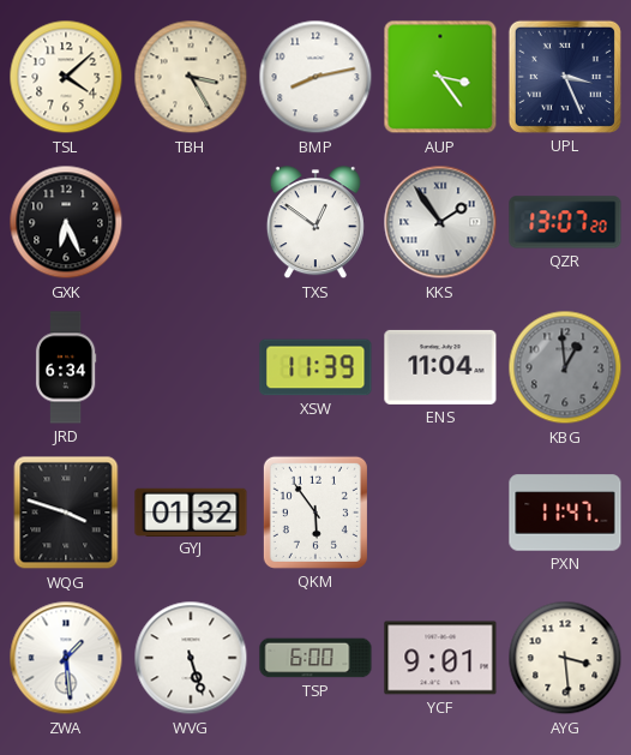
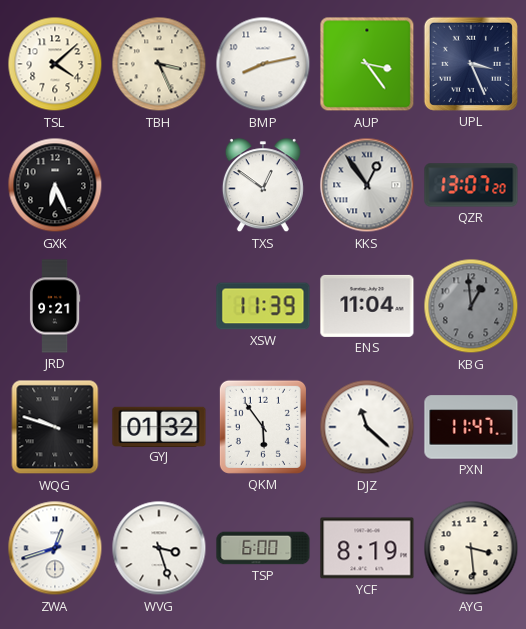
TBH: 3:25 -> 3:26 (159, 64)
KKS: 1:54 -> 12:54 (367, 185)
JRD: 6:34 -> 9:21 (55, 306)
WQG: 3:48 -> 9:48 (55, 427)
DJZ: none -> 11:22 (367, 427)
ZWA: 1:29 -> 12:42 (55, 548)
WVG: 5:27 -> 3:27 (159, 548)
YCF: 9:01 -> 8:19 (367, 548)
